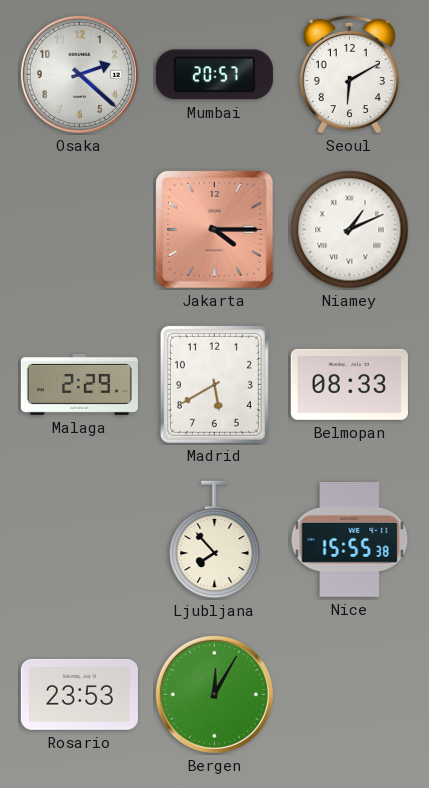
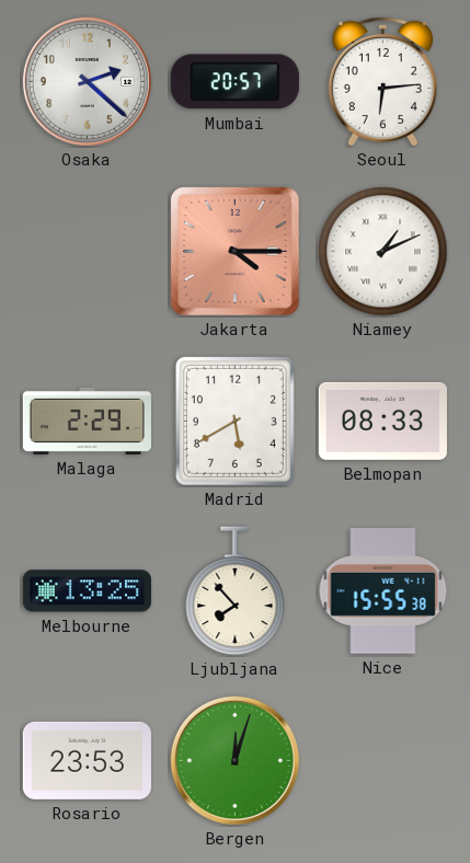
Seoul: 6:10 -> 6:14 (382, 81)
Melbourne: none -> 13:25 (87, 591)
Bergen: 12:05 -> 12:03 (234, 760)
